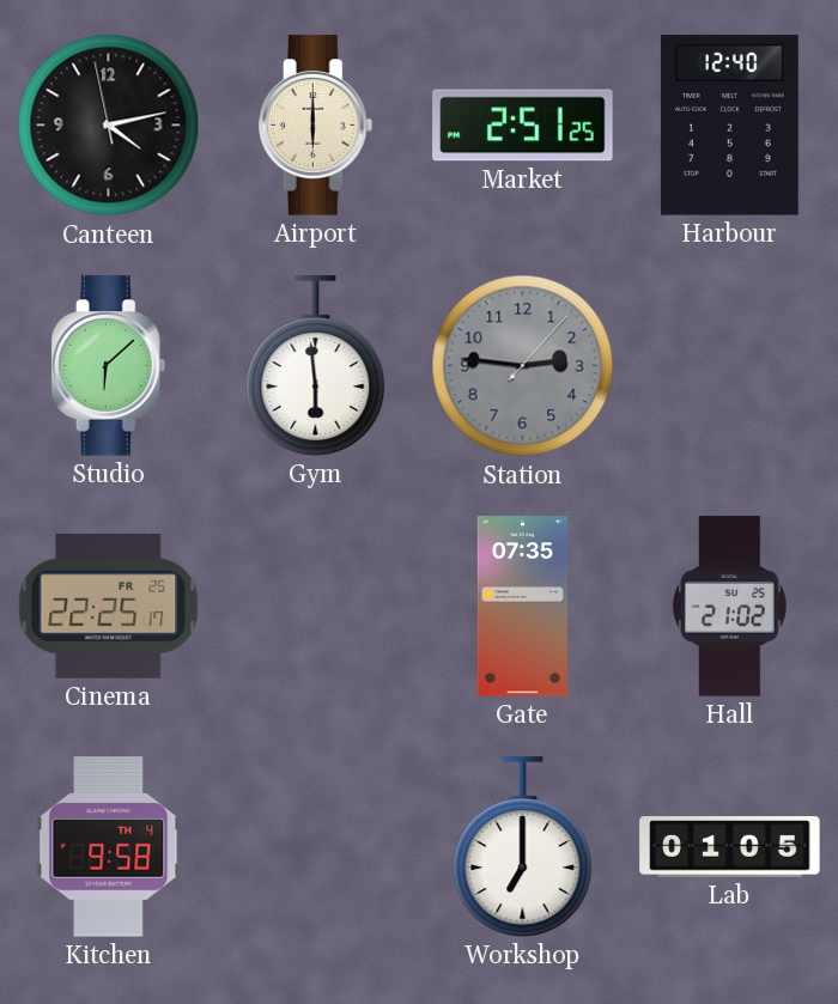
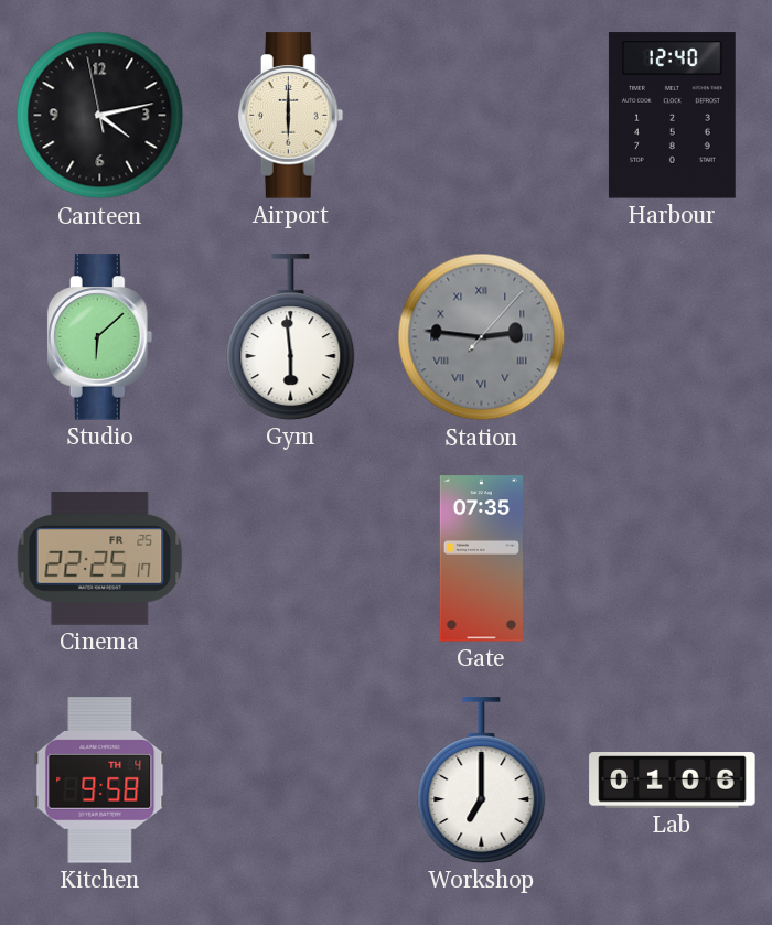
Market: 2:51 -> none (523, 126)
Station numerals: Arabic -> Roman (482, 337)
Hall: 21:02 -> none (729, 607)
Lab: 01:05 -> 01:06 (673, 781)
